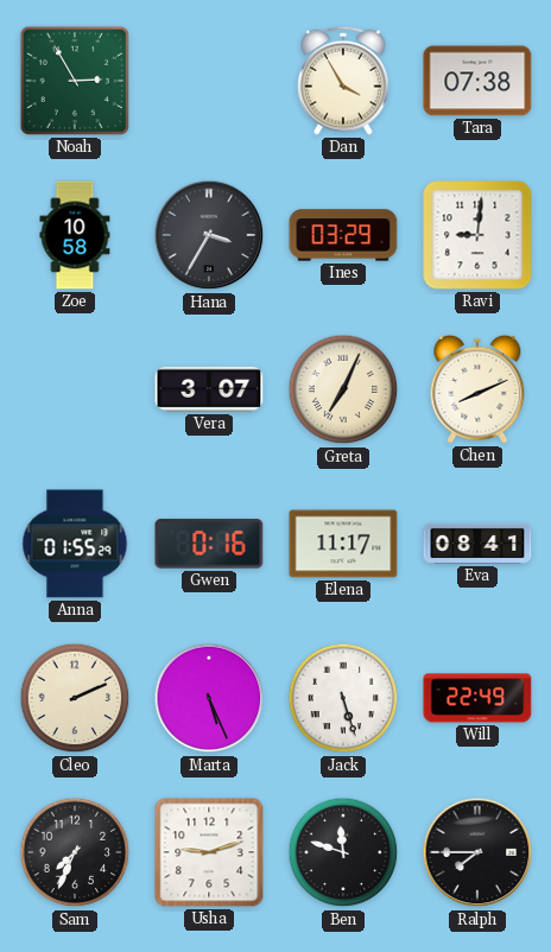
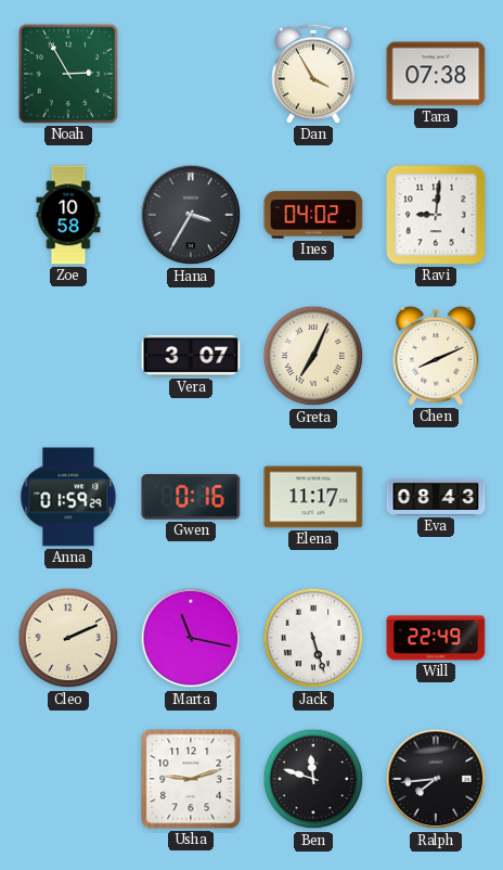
Ines: 03:29 -> 04:02 (313, 215)
Anna: 01:55 -> 01:59 (68, 497)
Eva: 08:41 -> 08:43 (436, 497)
Marta: 5:26 -> 11:17 (191, 638)
Sam: 7:34 -> none (75, 852)
Ralph: 7:45 -> 7:44 (436, 779)
